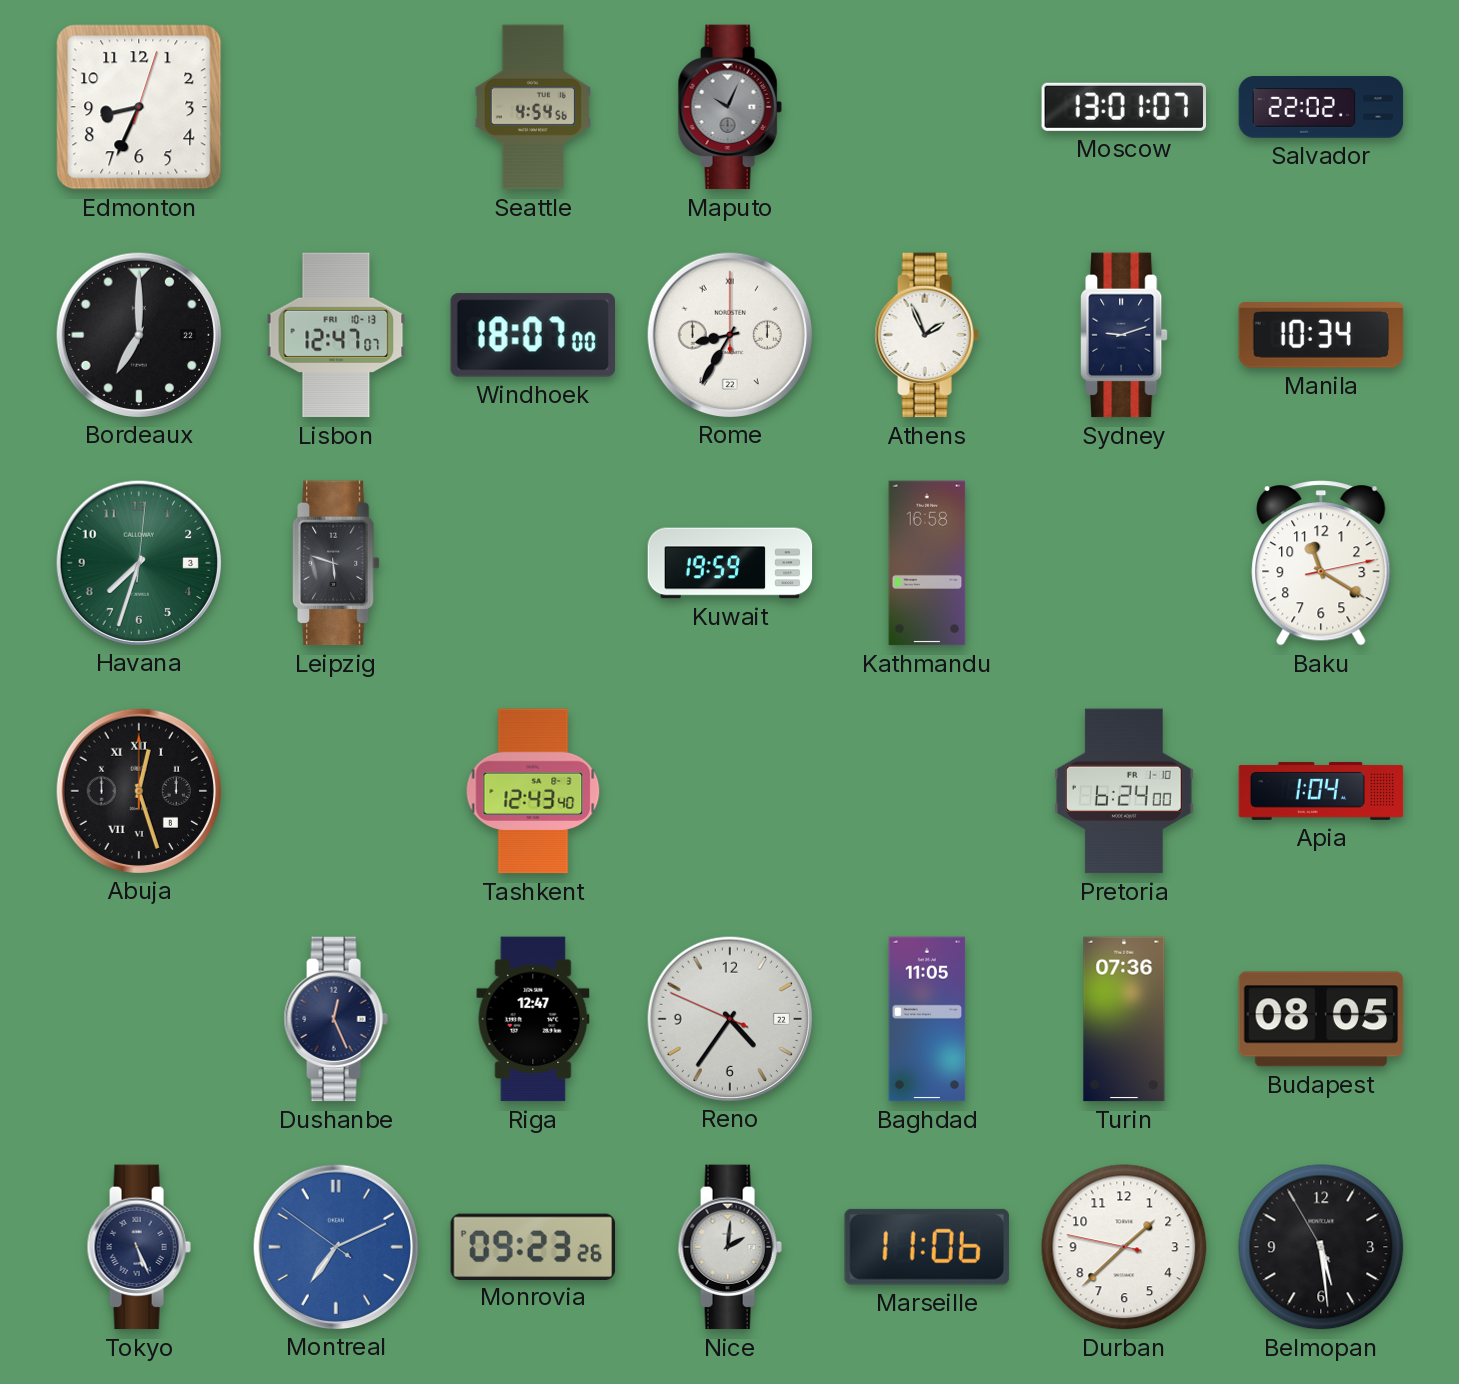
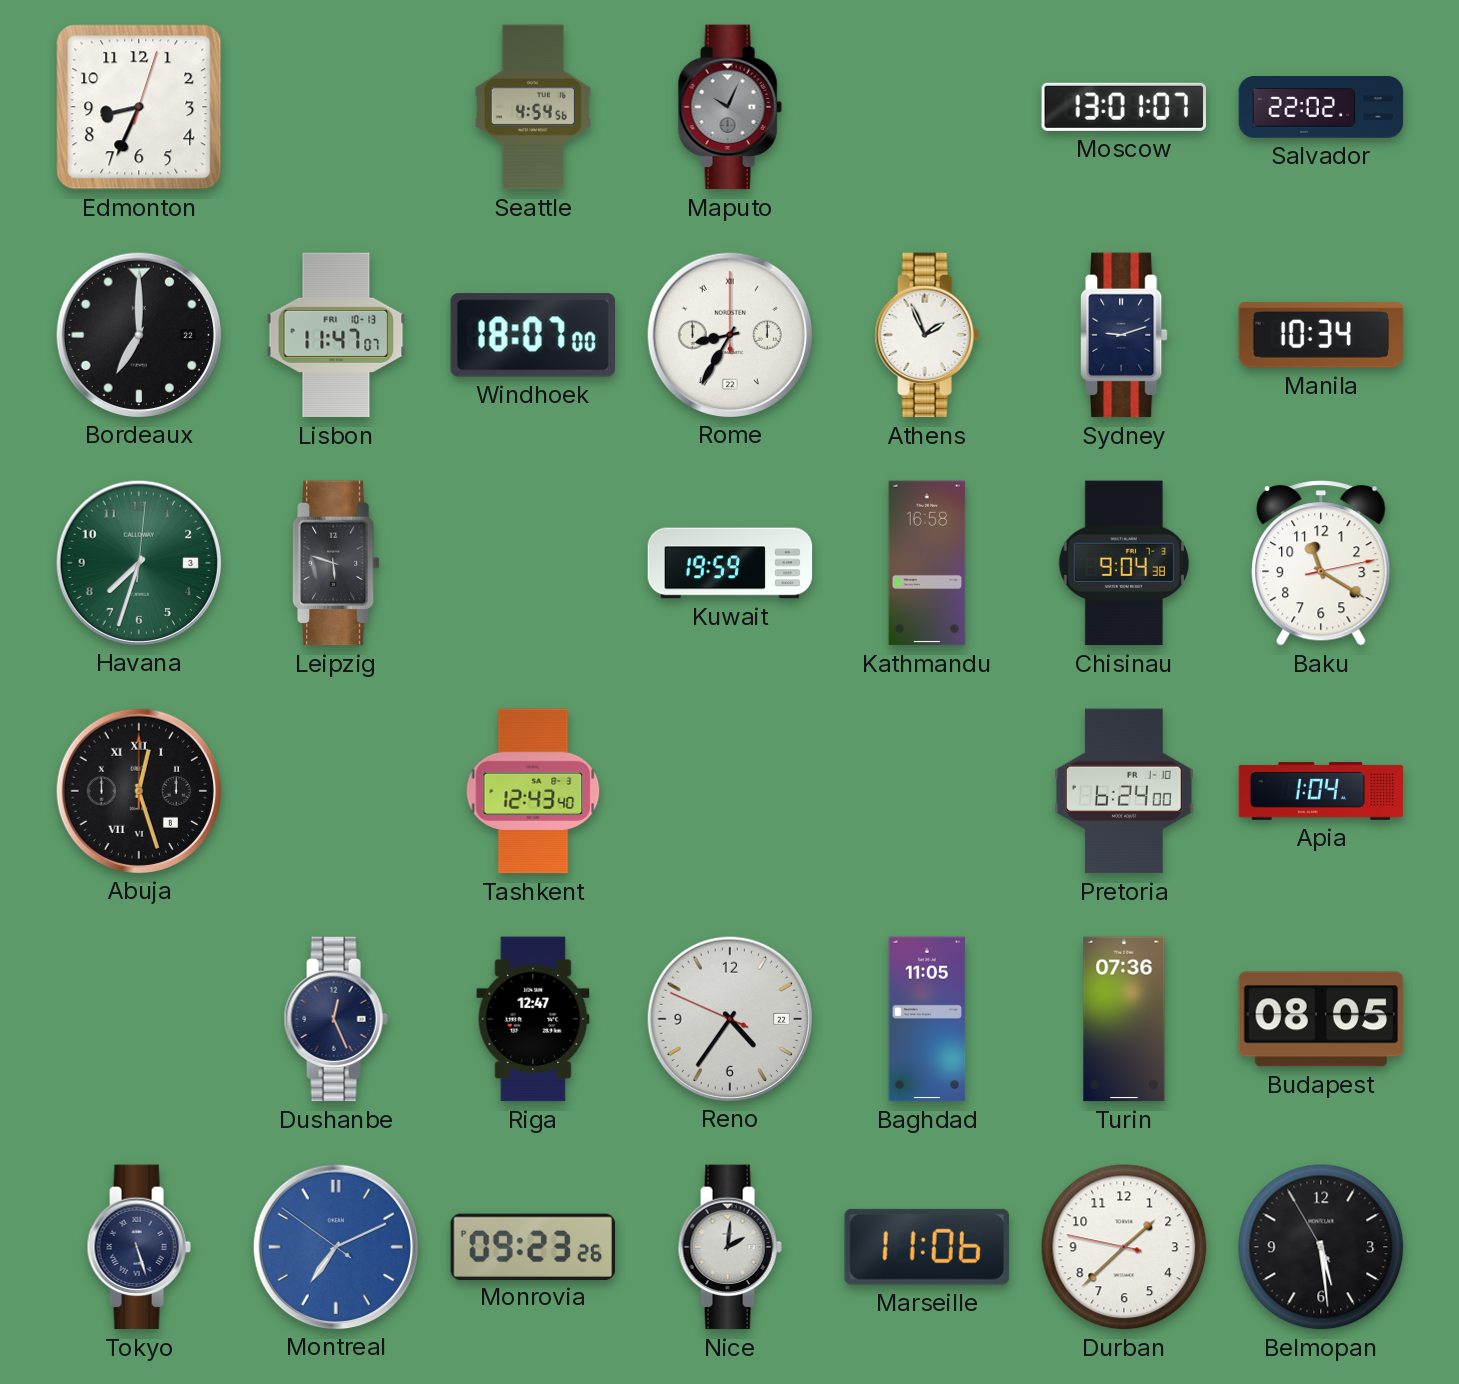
Lisbon: 12:47 -> 11:47 (336, 335)
Chisinau: none -> 9:04 (1124, 563)
Tokyo: 5:26 -> 5:27 (139, 1247)
